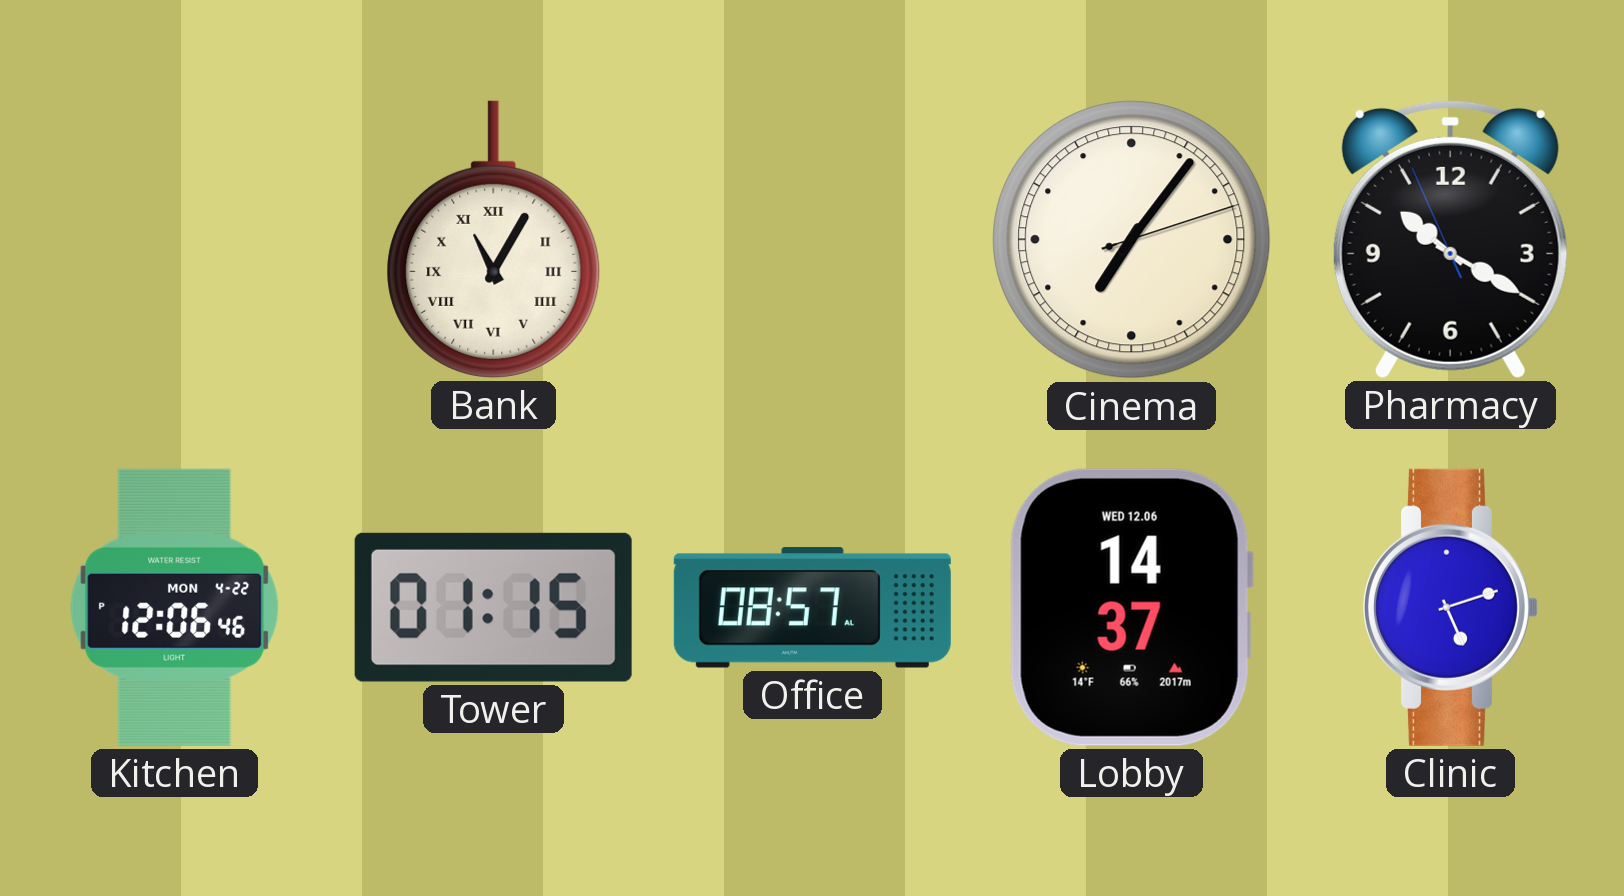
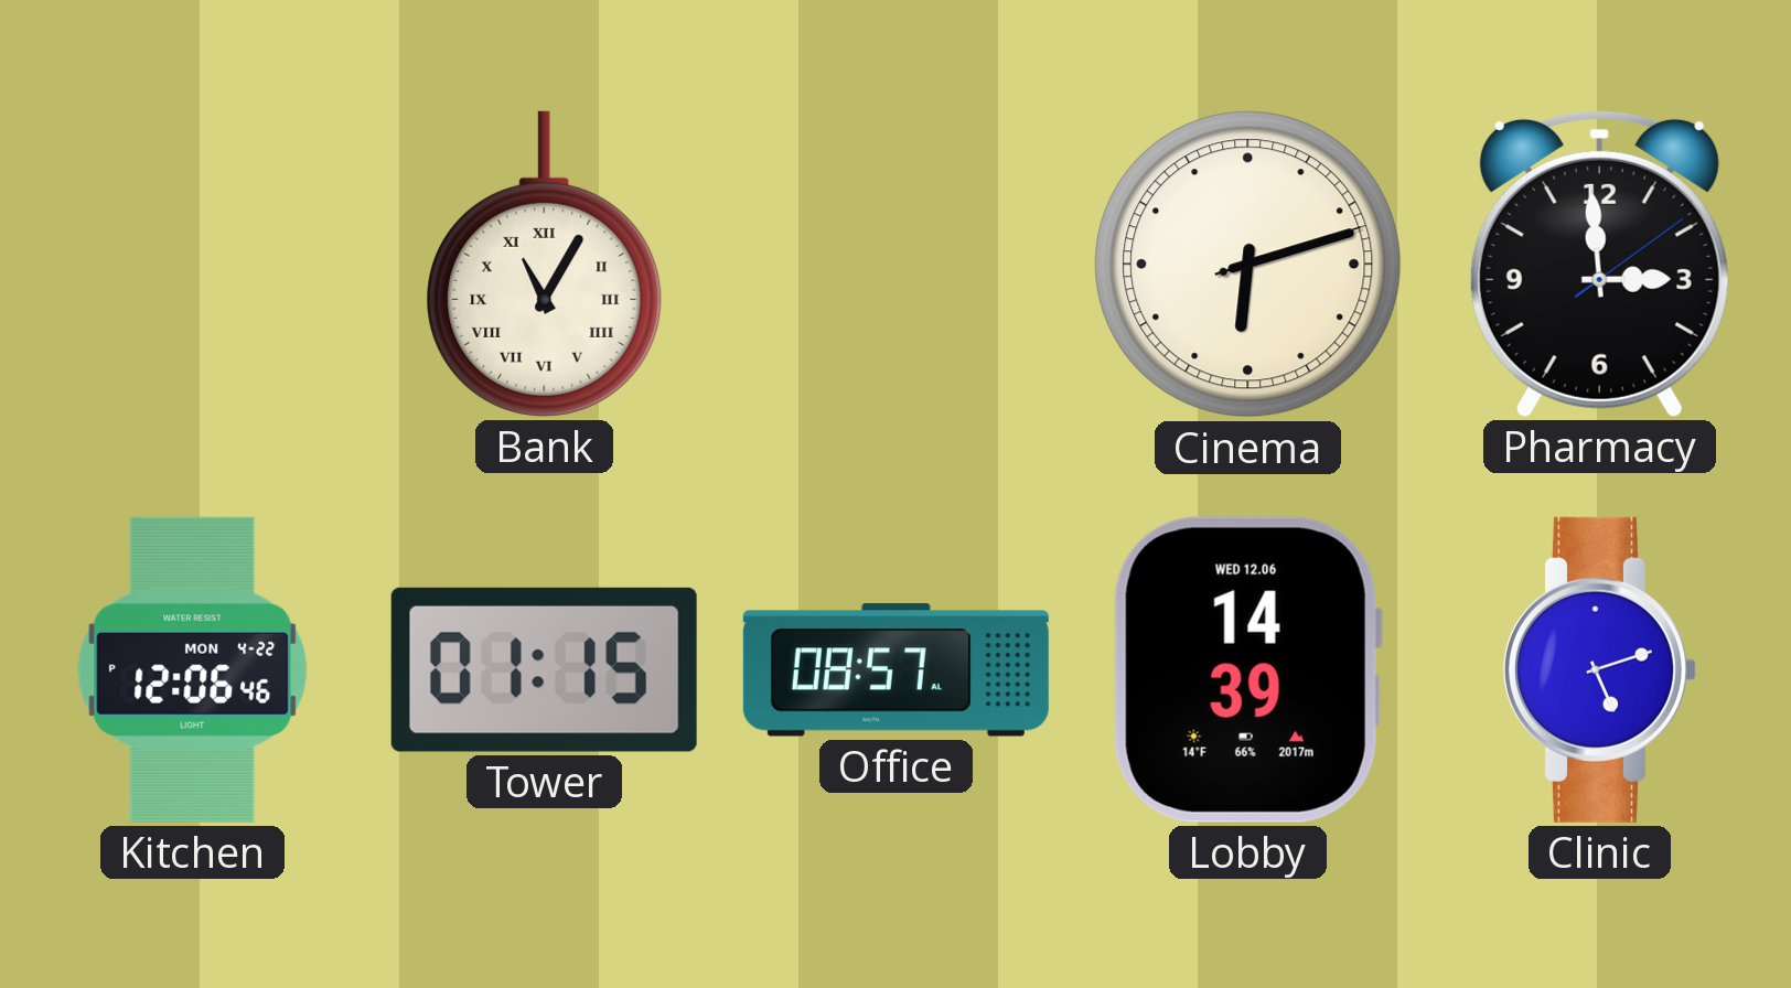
Cinema: 7:06 -> 6:12 (1248, 265)
Pharmacy: 10:19 -> 2:59 (1599, 264)
Lobby: 14:37 -> 14:39 (1247, 669)
